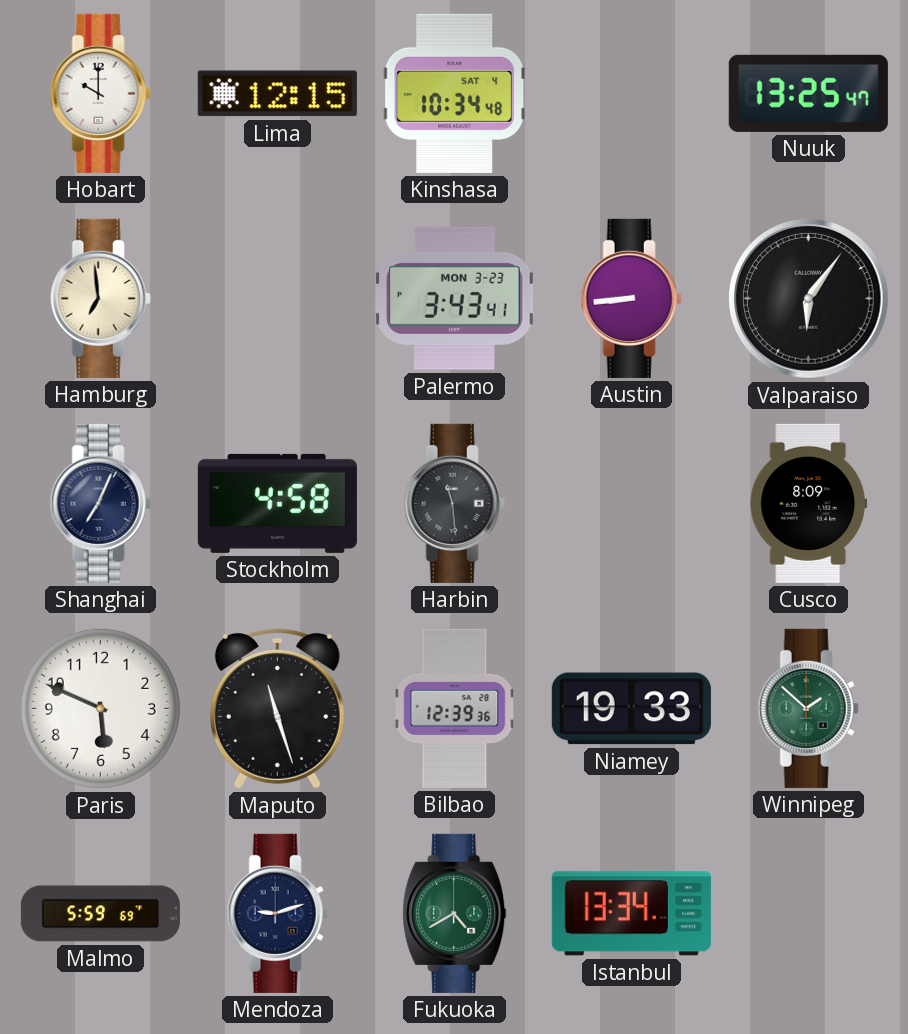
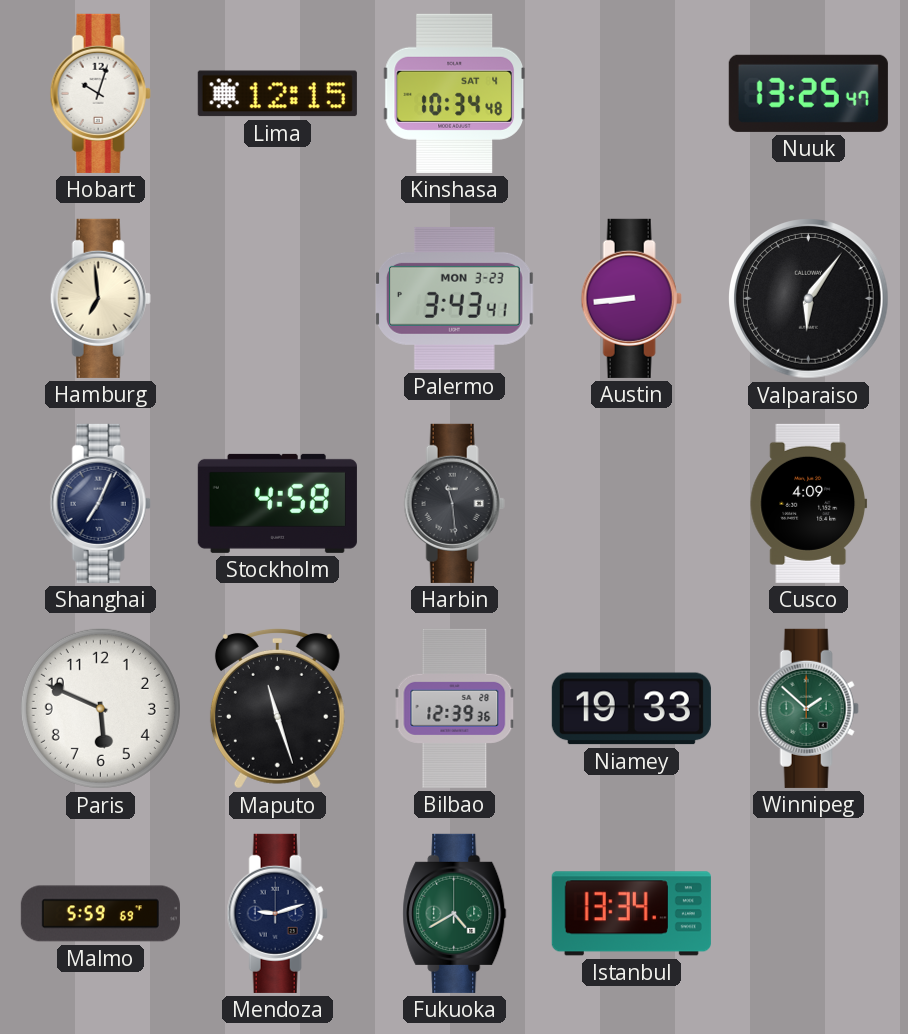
Hobart: 10:00 -> 10:03 (100, 93)
Cusco: 8:09 -> 4:09 (809, 503)
